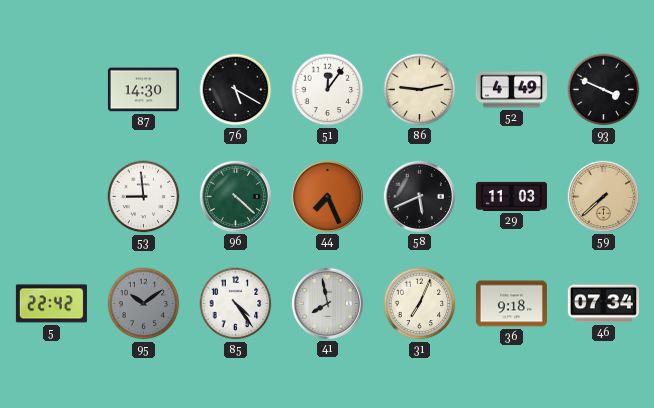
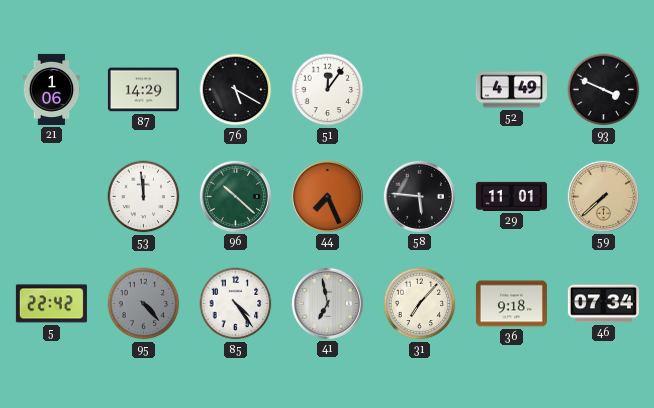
21: none -> 1:06 (52, 89)
87: 14:30 -> 14:29 (143, 90)
86: 9:13 -> none (420, 90)
53: 8:59 -> 11:59 (144, 197)
96: 4:22 -> 10:22 (235, 196)
58: 5:41 -> 5:46 (419, 196)
29: 11:03 -> 11:01 (511, 196)
95: 10:09 -> 4:23 (144, 304)
41: 7:58 -> 6:58 (327, 303)
31: 7:04 -> 7:07 (420, 304)
